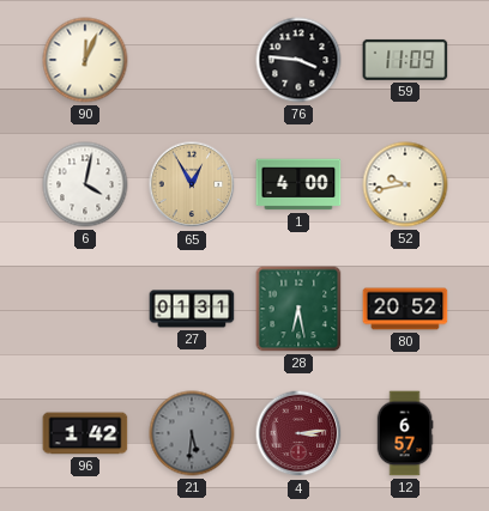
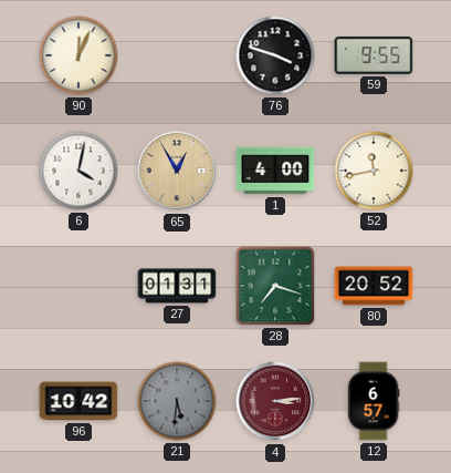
76: 3:46 -> 3:48 (275, 55)
59: 11:09 -> 9:55 (374, 55)
52: 9:43 -> 11:43 (374, 171)
28: 6:28 -> 7:18 (275, 286)
96: 1:42 -> 10:42 (78, 401)
